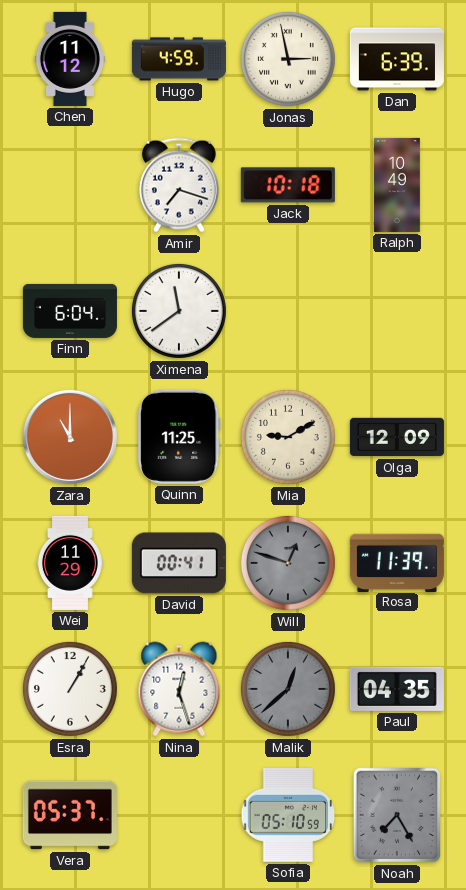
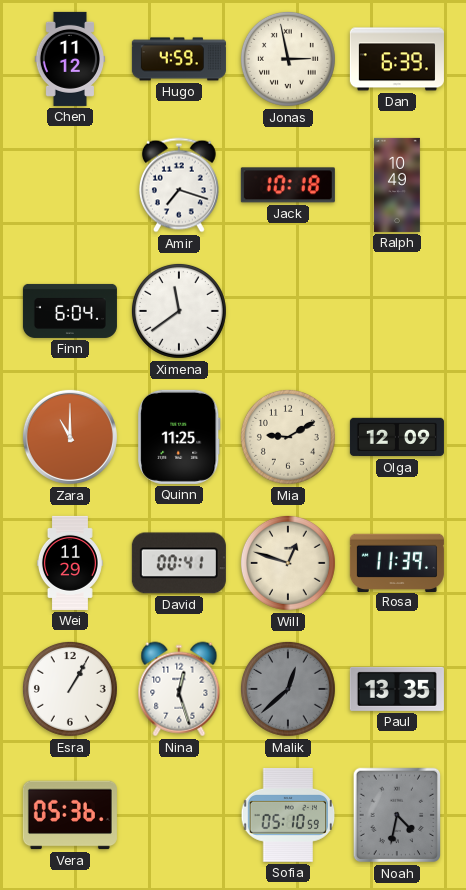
Will dial: grey -> cream (288, 563)
Paul: 04:35 -> 13:35 (397, 689)
Vera: 05:37 -> 05:36 (70, 815)
Noah: 7:25 -> 4:32 (396, 815)
